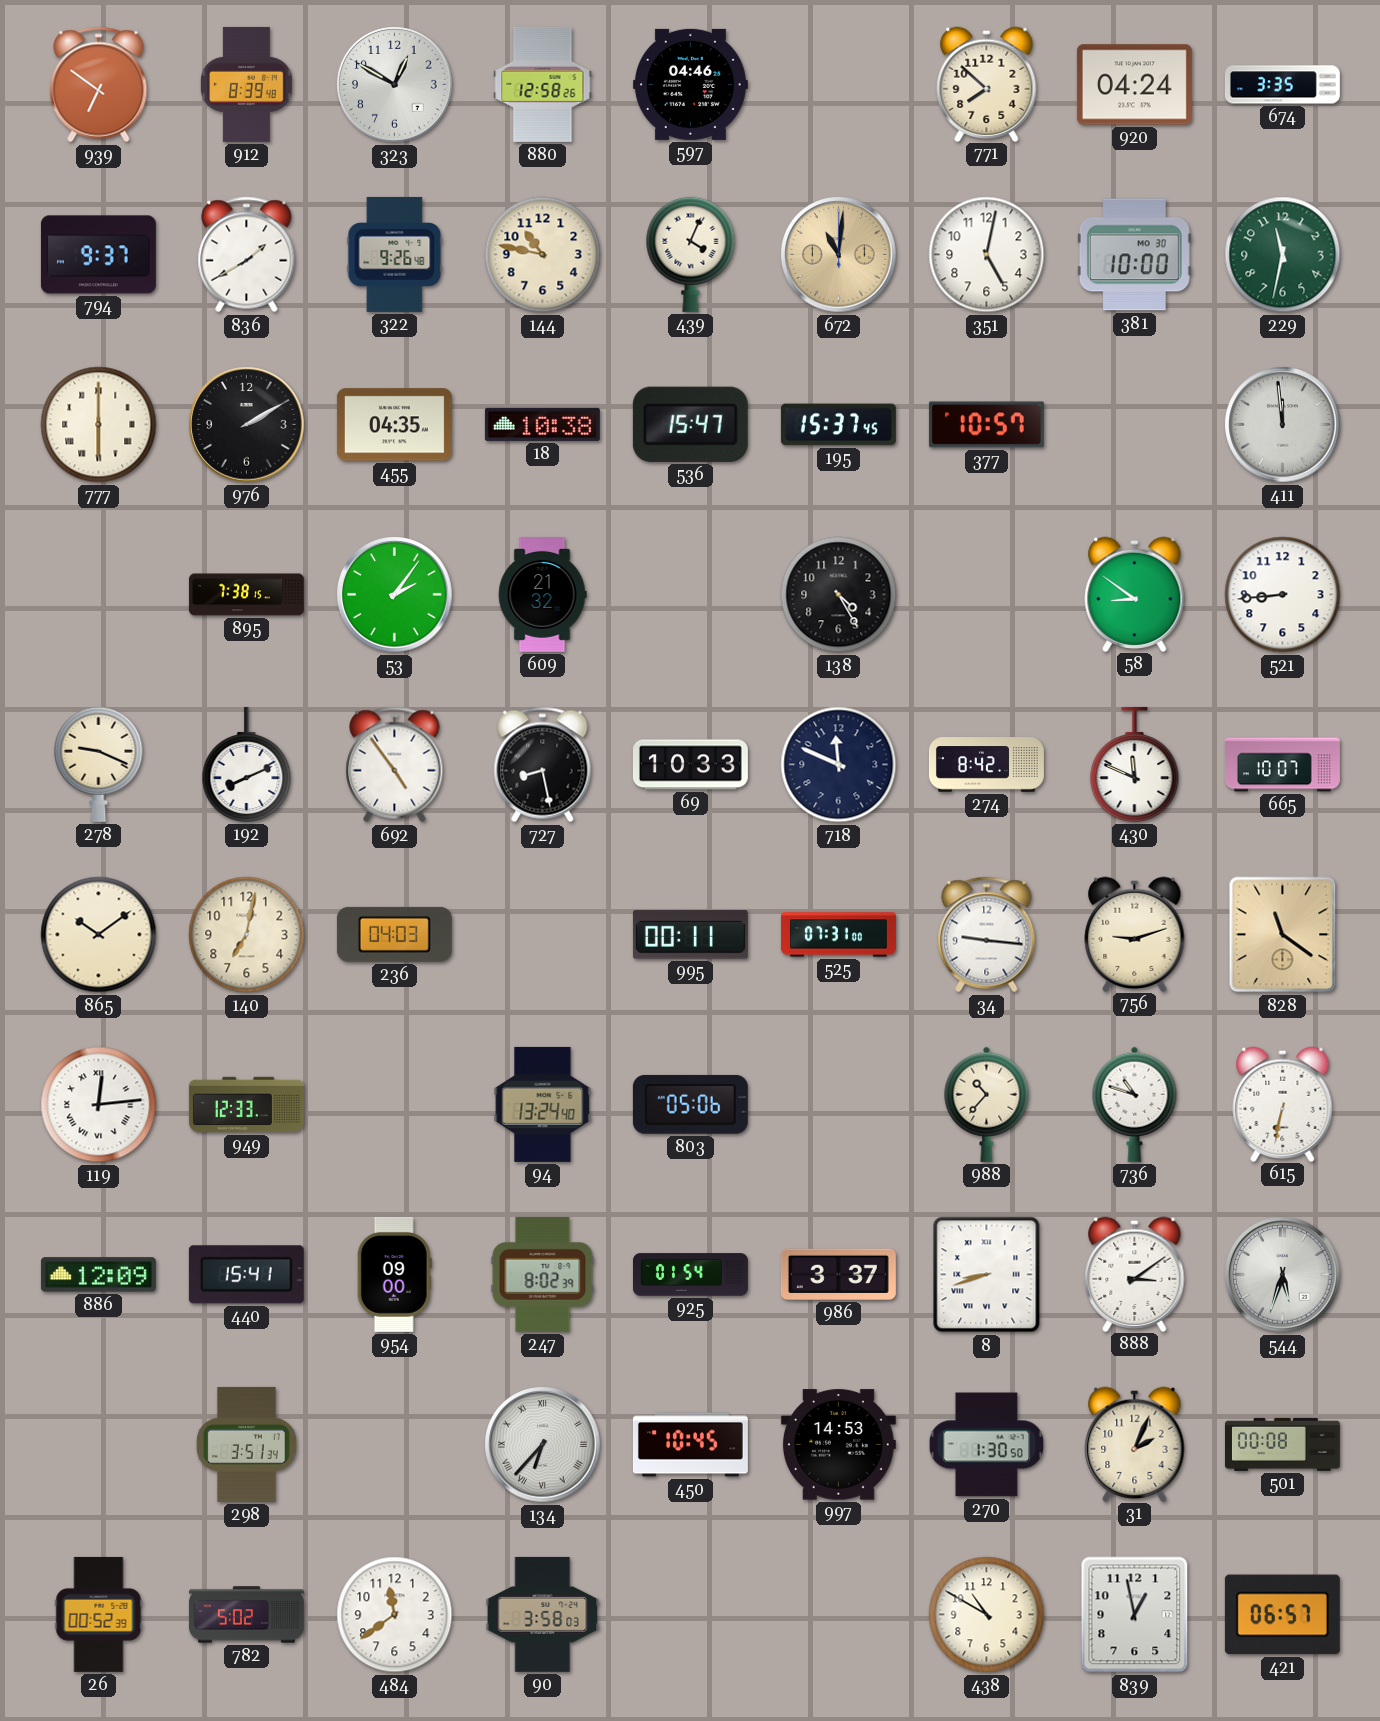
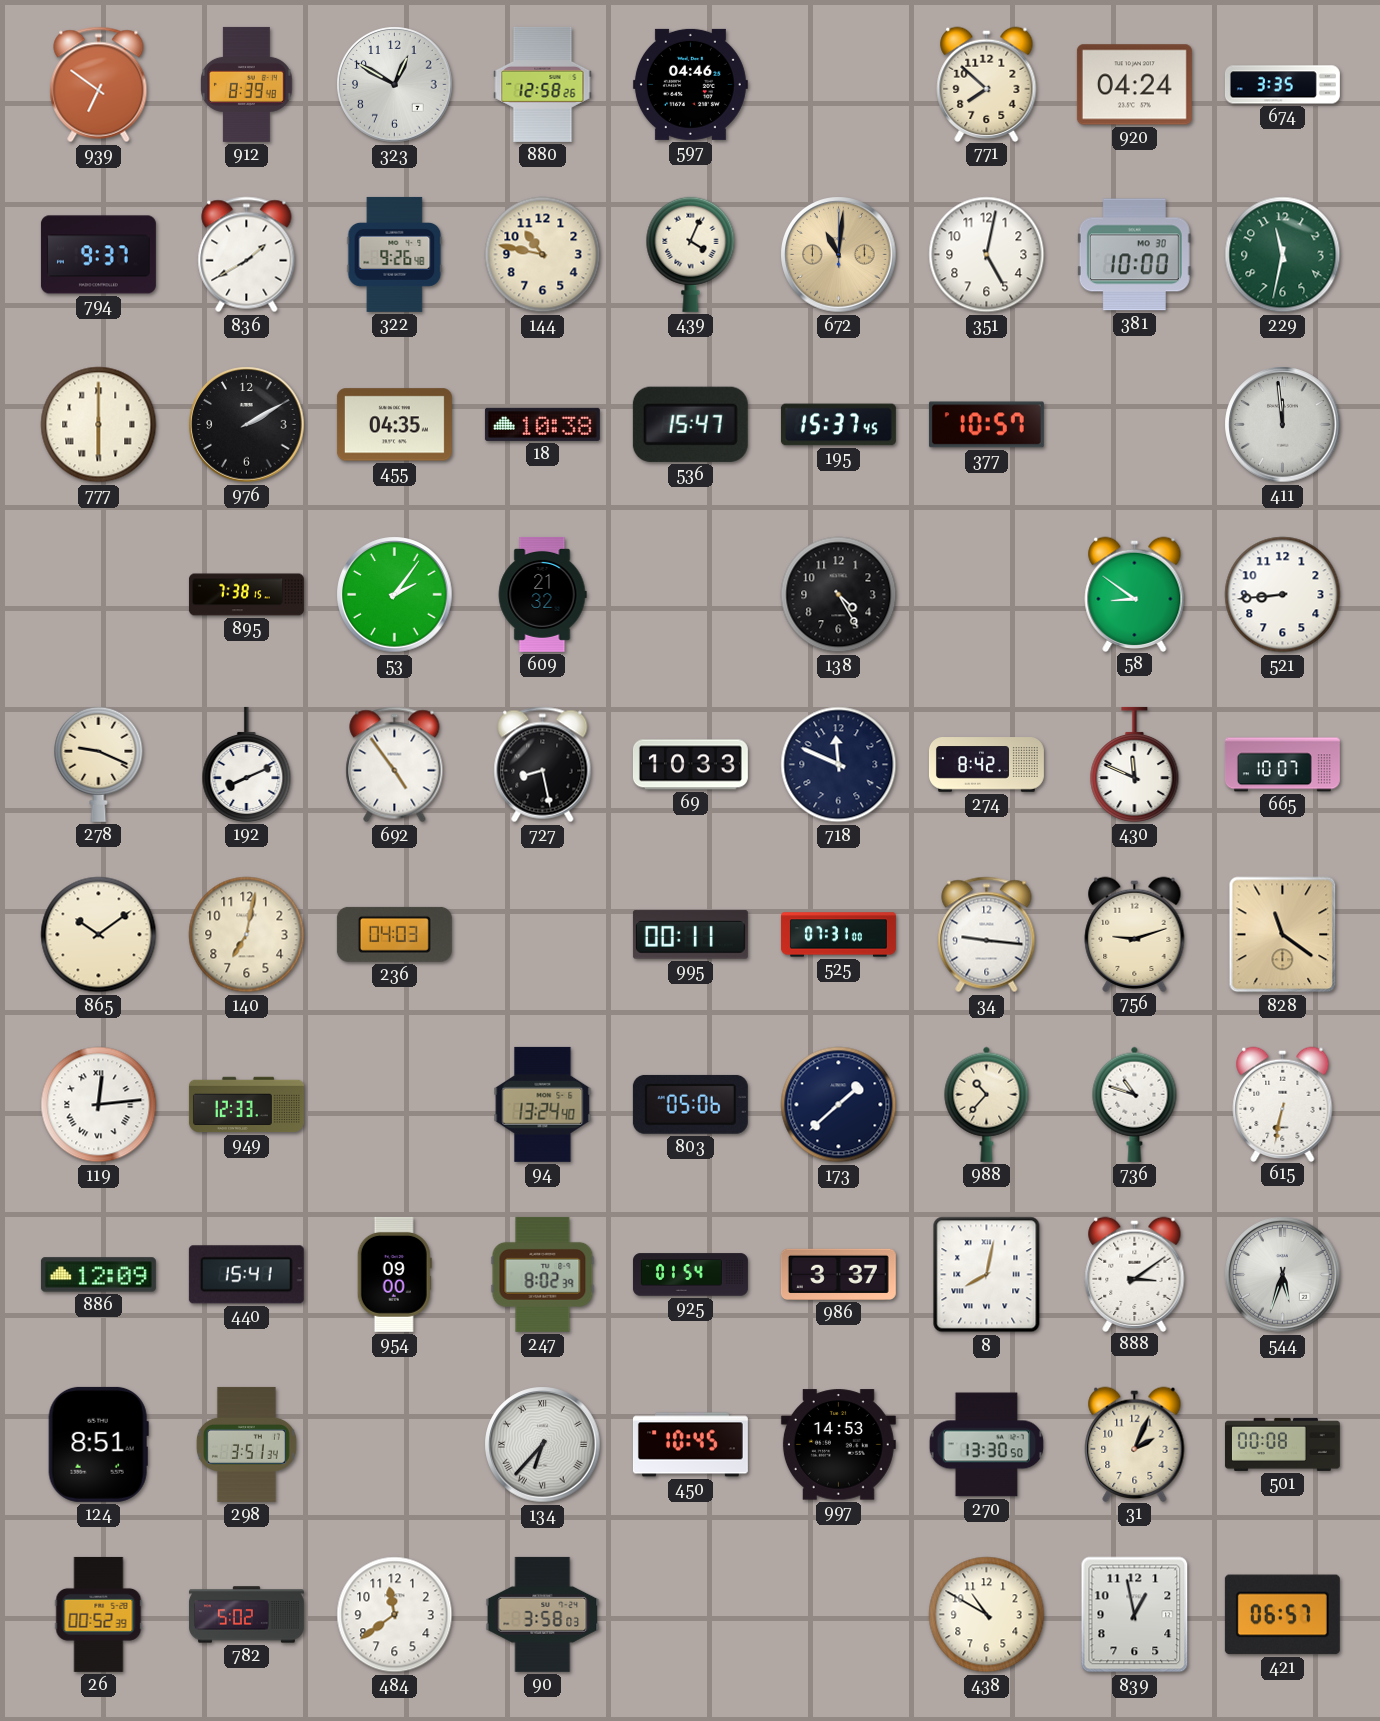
173: none -> 1:38 (839, 1105)
8: 8:42 -> 8:02 (987, 1275)
124: none -> 8:51 (98, 1444)
270: 1:30 -> 13:30 (986, 1445)
